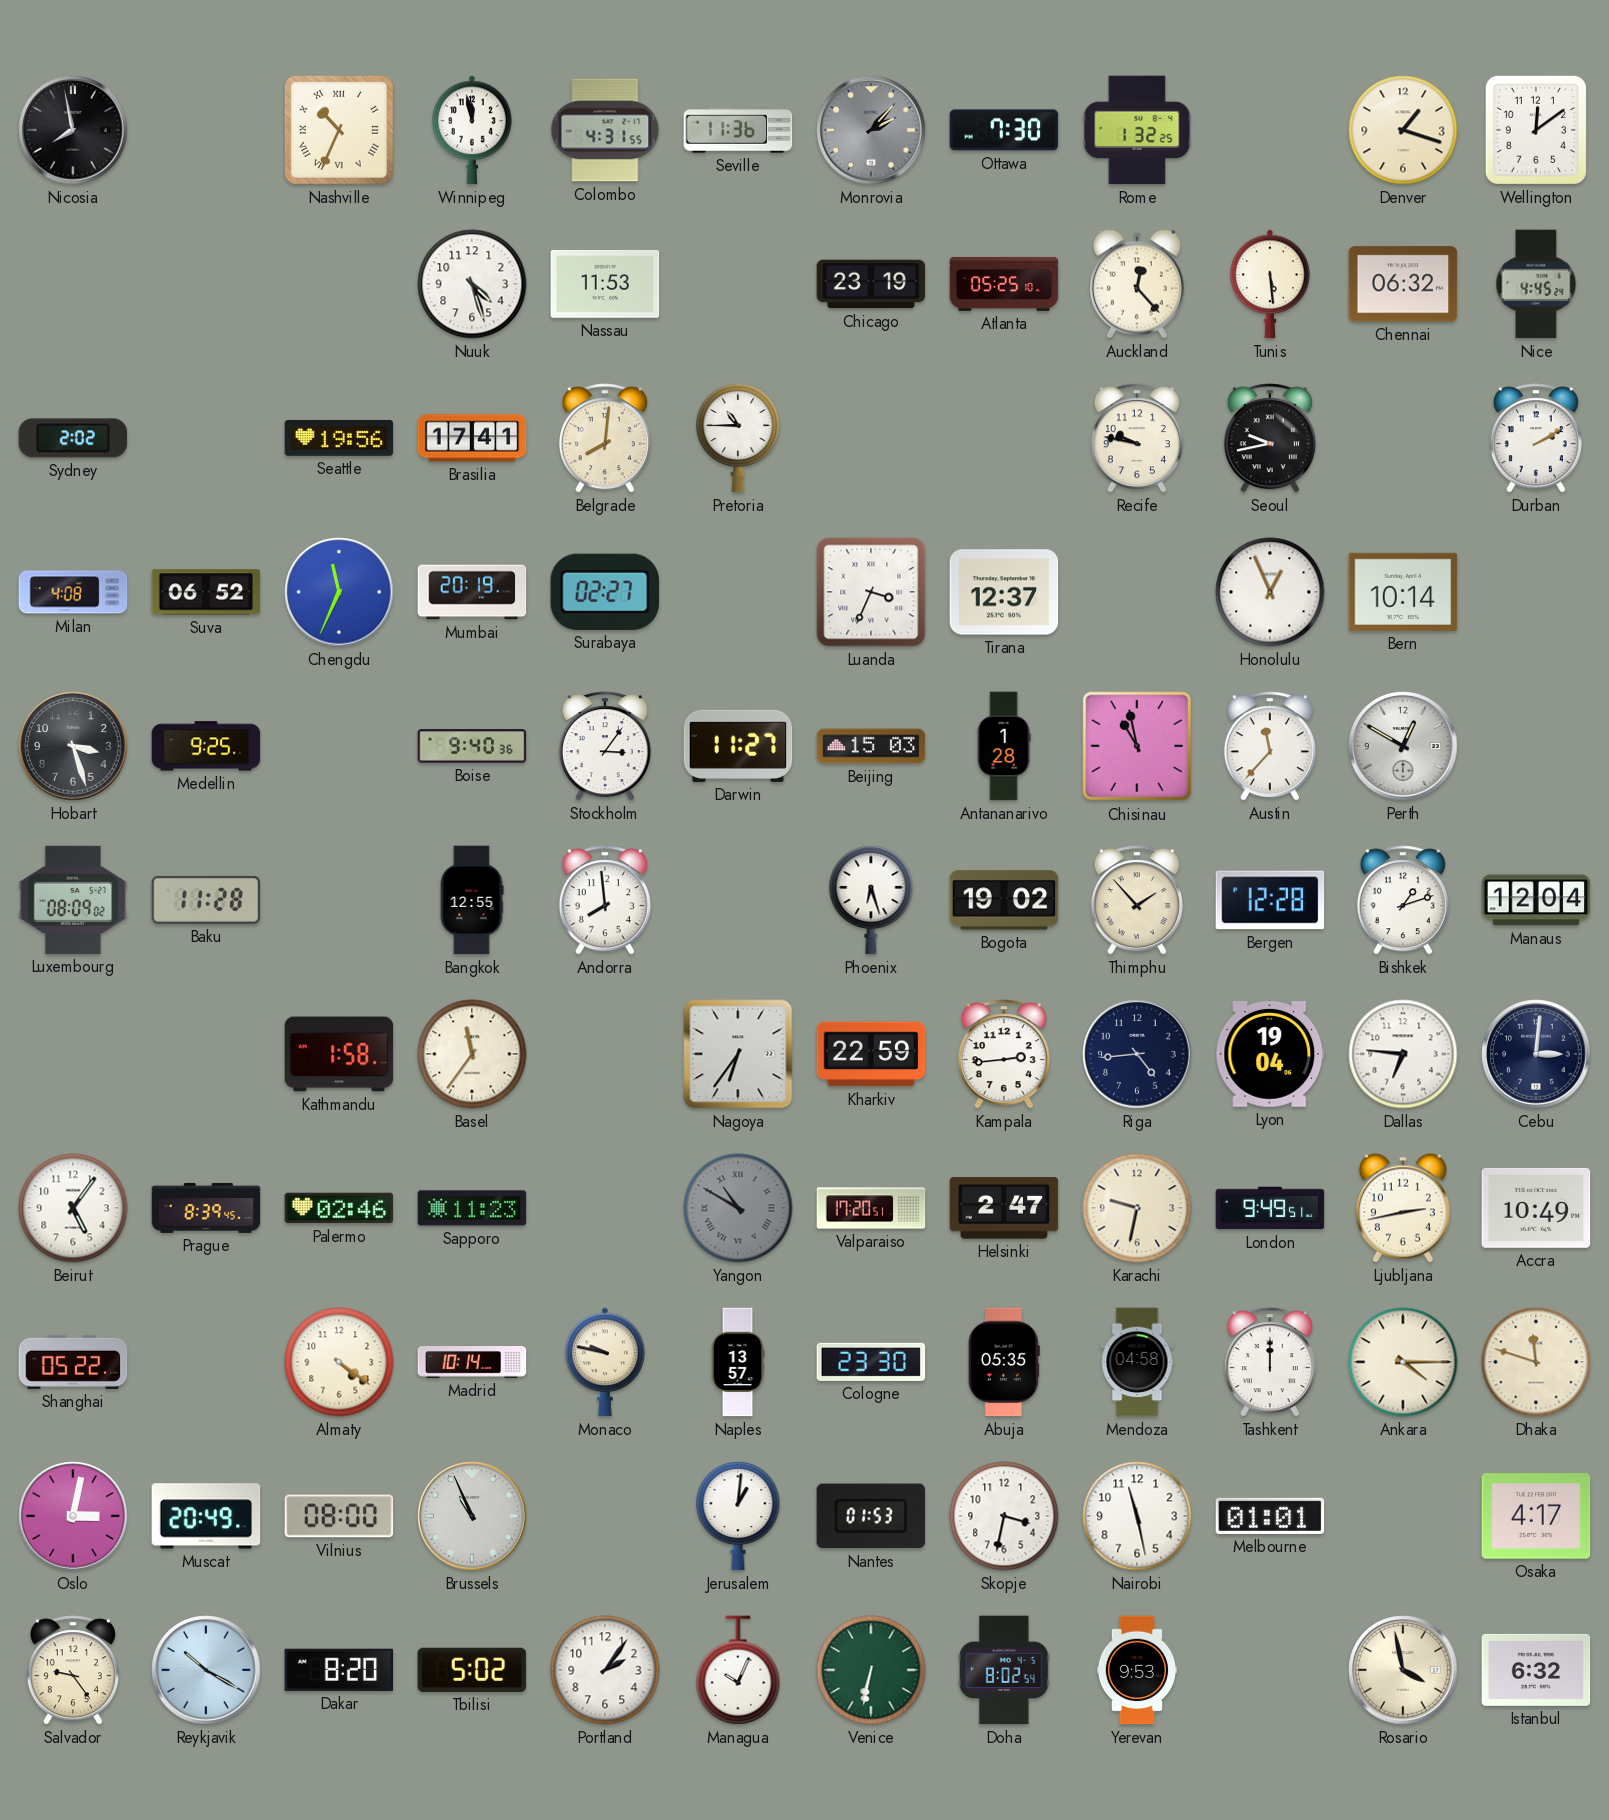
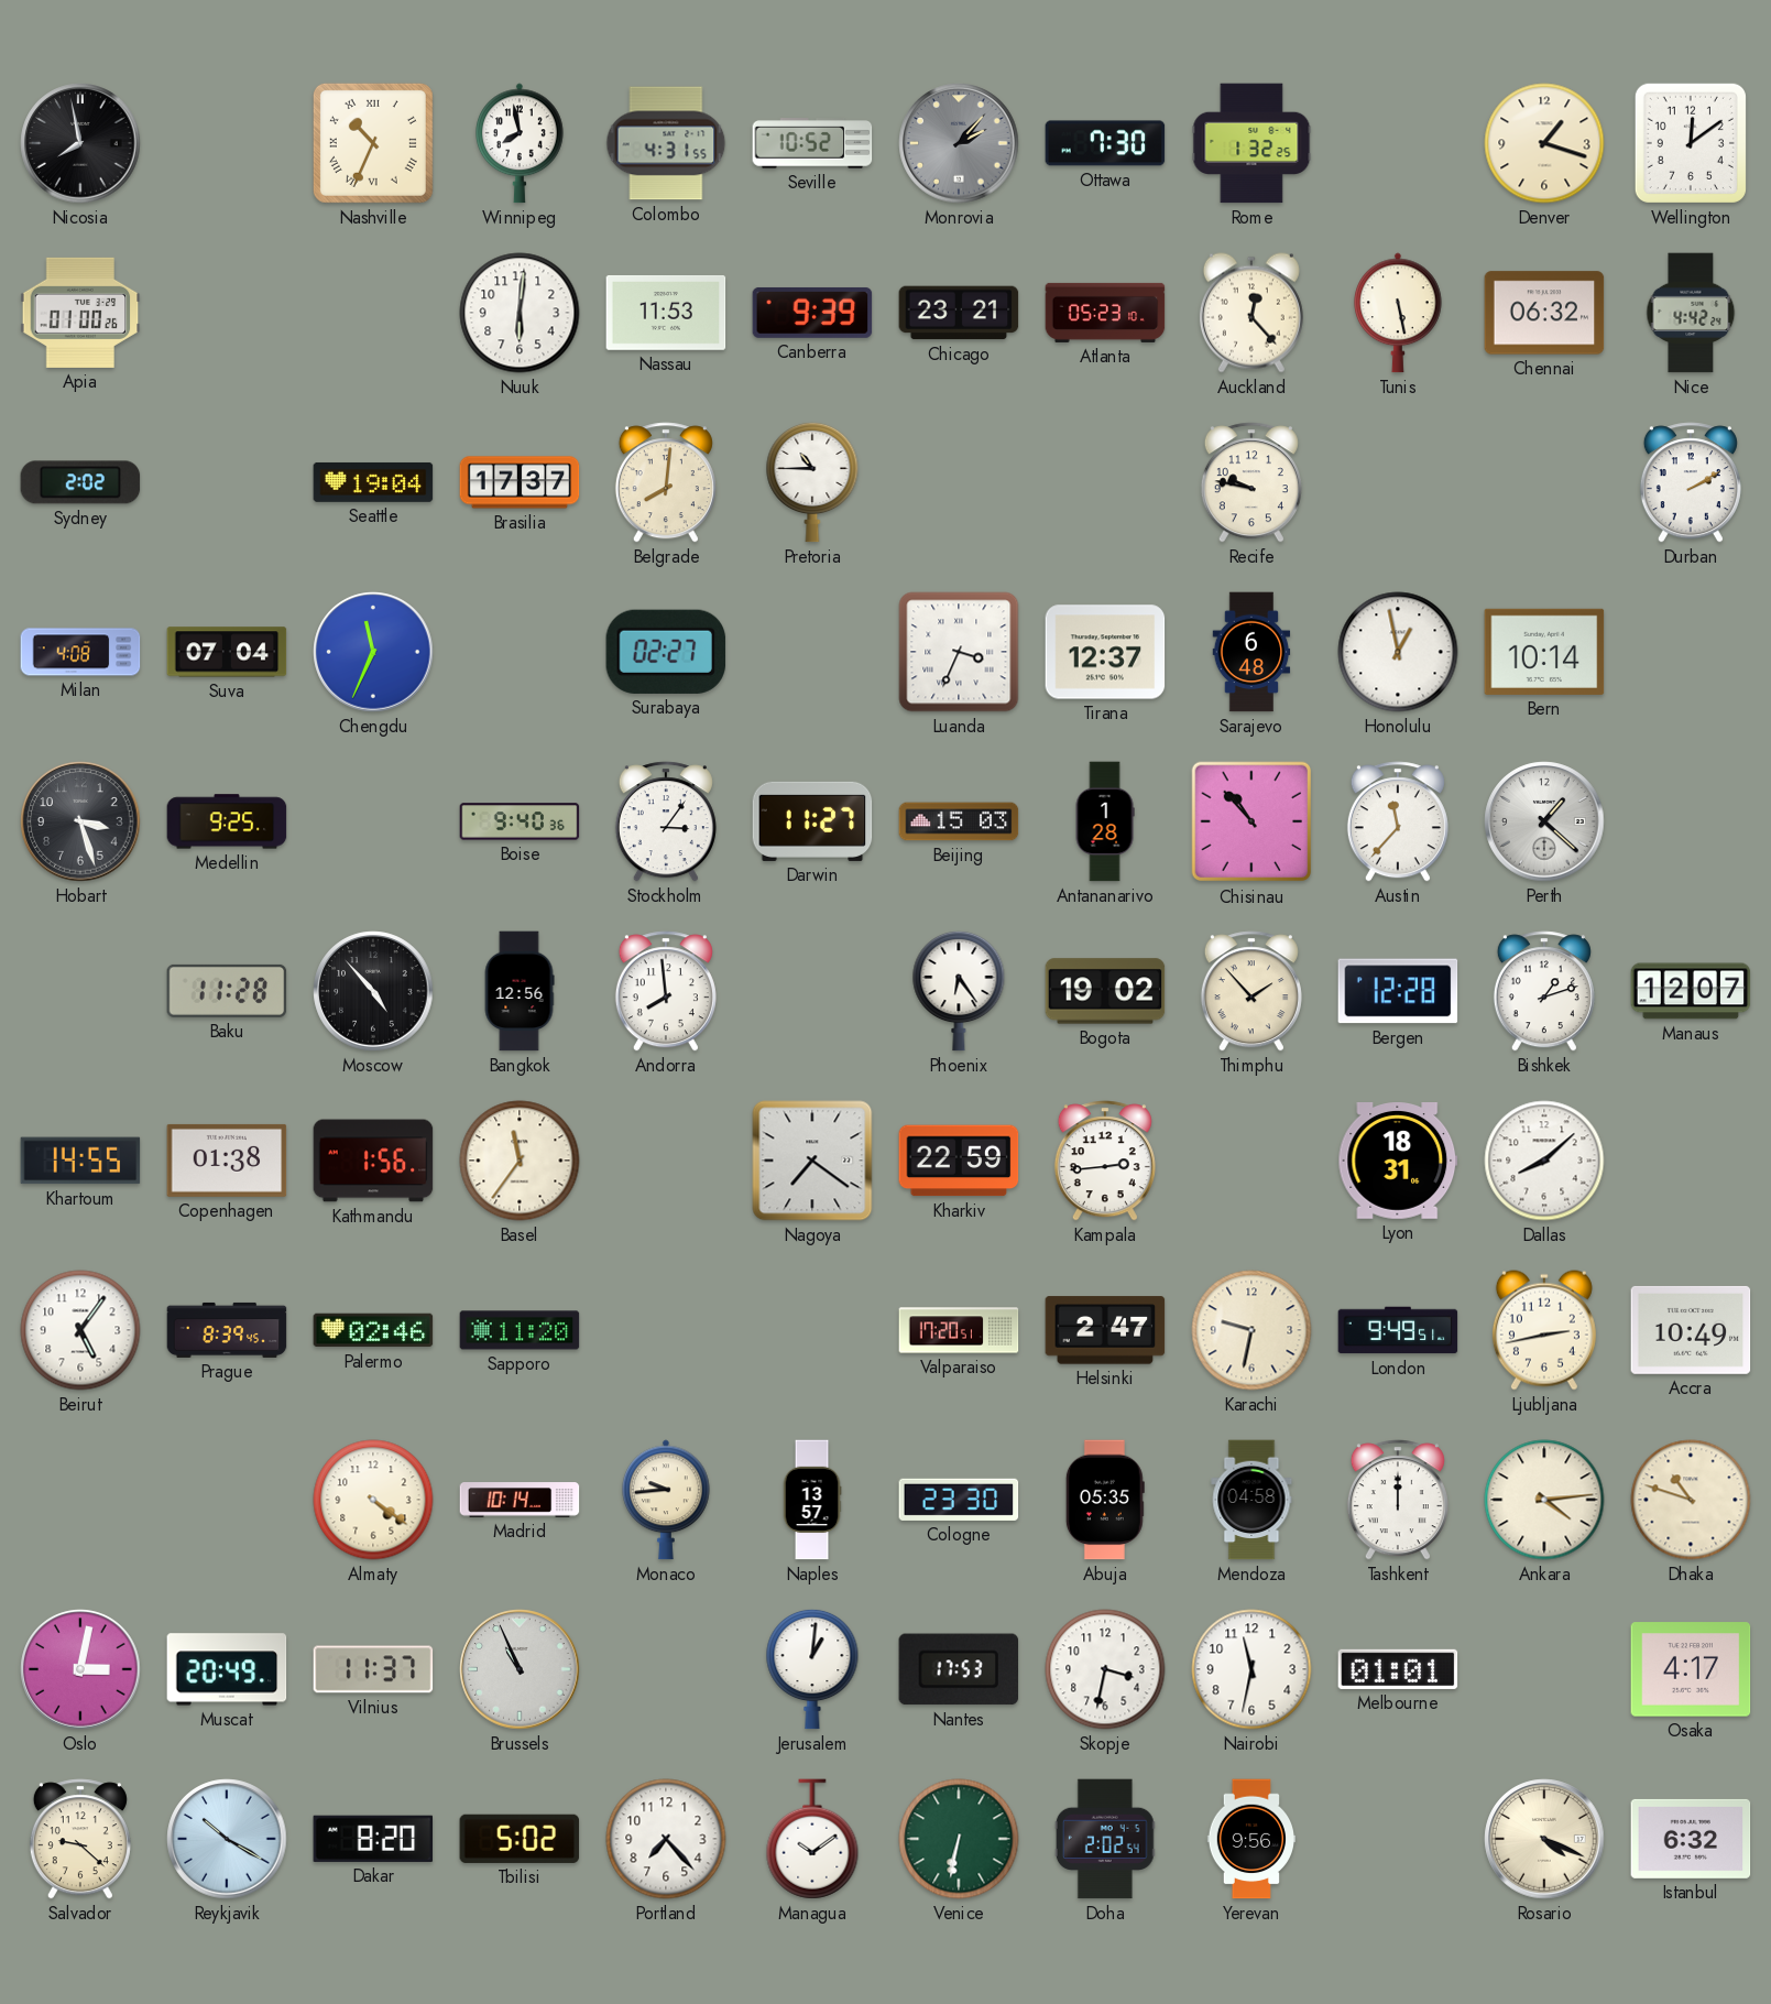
Winnipeg: 11:58 -> 7:58 (521, 143)
Seville: 11:36 -> 10:52 (812, 143)
Apia: none -> 01:00 (80, 313)
Nuuk: 4:27 -> 6:01 (520, 313)
Canberra: none -> 9:39 (812, 313)
Chicago: 23:19 -> 23:21 (959, 313)
Atlanta: 05:25 -> 05:23 (1105, 313)
Tunis: 5:29 -> 5:28 (1399, 313)
Nice: 4:45 -> 4:42 (1691, 313)
Seattle: 19:56 -> 19:04 (373, 482)
Brasilia: 17:41 -> 17:37 (520, 482)
Seoul: 9:43 -> none (1270, 438)
Suva: 06:52 -> 07:04 (227, 652)
Mumbai: 20:19 -> none (472, 592)
Sarajevo: none -> 6:48 (1251, 652)
Honolulu: 12:56 -> 12:58 (1398, 652)
Chisinau: 10:58 -> 10:53 (1251, 821)
Perth: 12:50 -> 1:22 (1544, 821)
Luxembourg: 08:09 -> none (73, 900)
Moscow: none -> 4:53 (373, 991)
Bangkok: 12:55 -> 12:56 (520, 991)
Phoenix: 6:27 -> 6:24 (959, 991)
Manaus: 12:04 -> 12:07 (1691, 991)
Khartoum: none -> 14:55 (80, 1161)
Copenhagen: none -> 01:38 (227, 1161)
Kathmandu: 1:58 -> 1:56 (373, 1161)
Nagoya: 6:36 -> 7:21 (812, 1161)
Riga: 4:44 -> none (1137, 1054)
Lyon: 19:04 -> 18:31 (1398, 1162)
Dallas: 6:46 -> 8:08 (1544, 1161)
Cebu: 3:01 -> none (1536, 1054)
Sapporo: 11:23 -> 11:20 (520, 1330)
Yangon: 10:50 -> none (738, 1208)
Shanghai: 05:22 -> none (73, 1362)
Monaco: 9:47 -> 9:44 (667, 1500)
Ankara: 4:15 -> 4:14 (1544, 1500)
Dhaka: 11:48 -> 10:48 (1691, 1500)
Vilnius: 08:00 -> 11:37 (373, 1669)
Nantes: 01:53 -> 17:53 (959, 1669)
Nairobi: 11:28 -> 11:32 (1251, 1669)
Salvador: 9:24 -> 9:22 (80, 1839)
Portland: 2:06 -> 7:23 (666, 1839)
Managua: 10:04 -> 10:09 (812, 1839)
Doha: 8:02 -> 2:02 (1105, 1839)
Yerevan: 9:53 -> 9:56 (1250, 1839)
Rosario: 3:58 -> 4:19 (1544, 1839)
